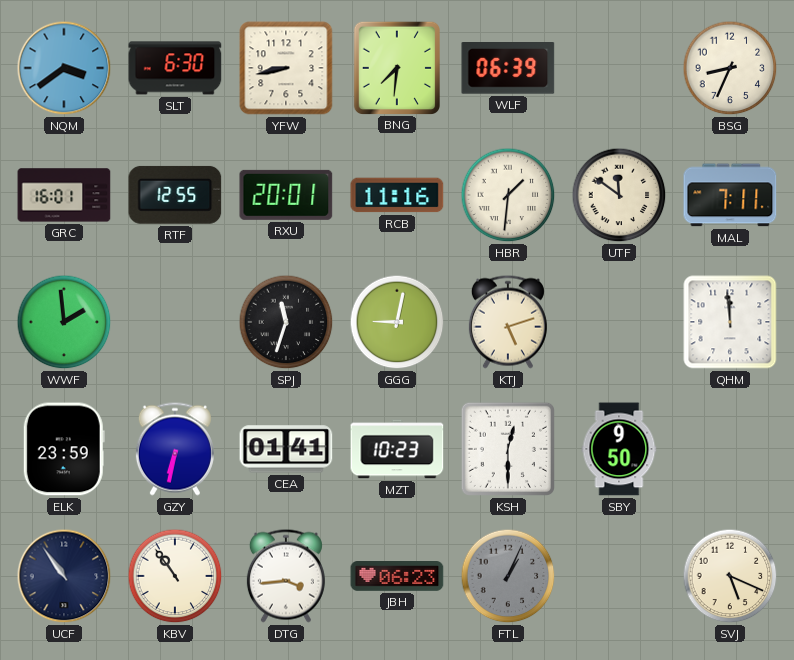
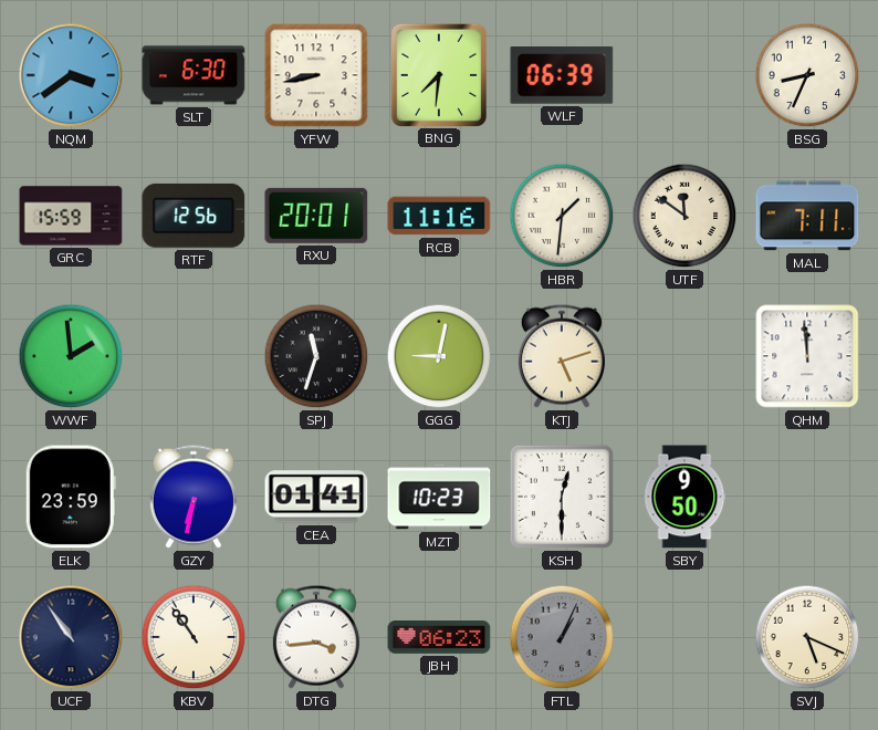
GRC: 16:01 -> 15:59 (71, 216)
RTF: 12:55 -> 12:56 (194, 216)
